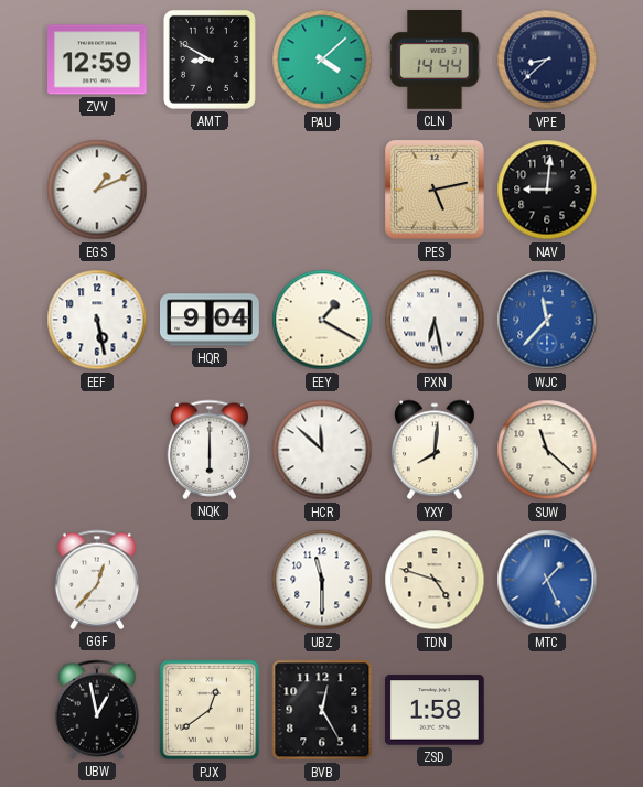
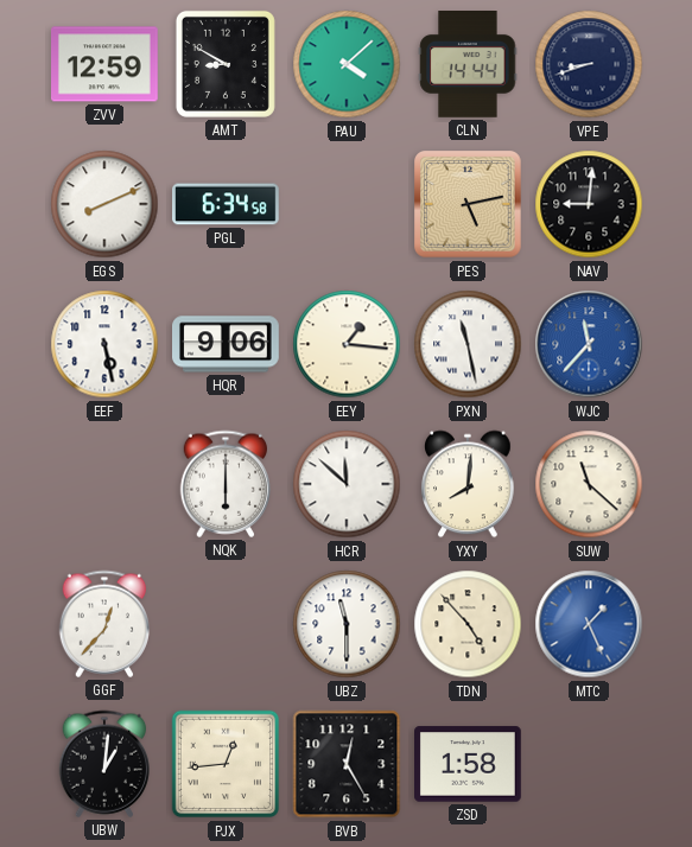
VPE: 8:38 -> 8:42 (589, 64)
EGS: 1:11 -> 8:11 (104, 204)
PGL: none -> 6:34 (227, 204)
HQR: 9:04 -> 9:06 (226, 344)
EEY: 1:20 -> 1:16 (347, 344)
PXN: 6:28 -> 11:28 (468, 344)
TDN: 4:48 -> 4:53 (468, 624)
UBW: 12:58 -> 1:01 (104, 764)
PJX: 12:39 -> 12:44 (226, 764)
